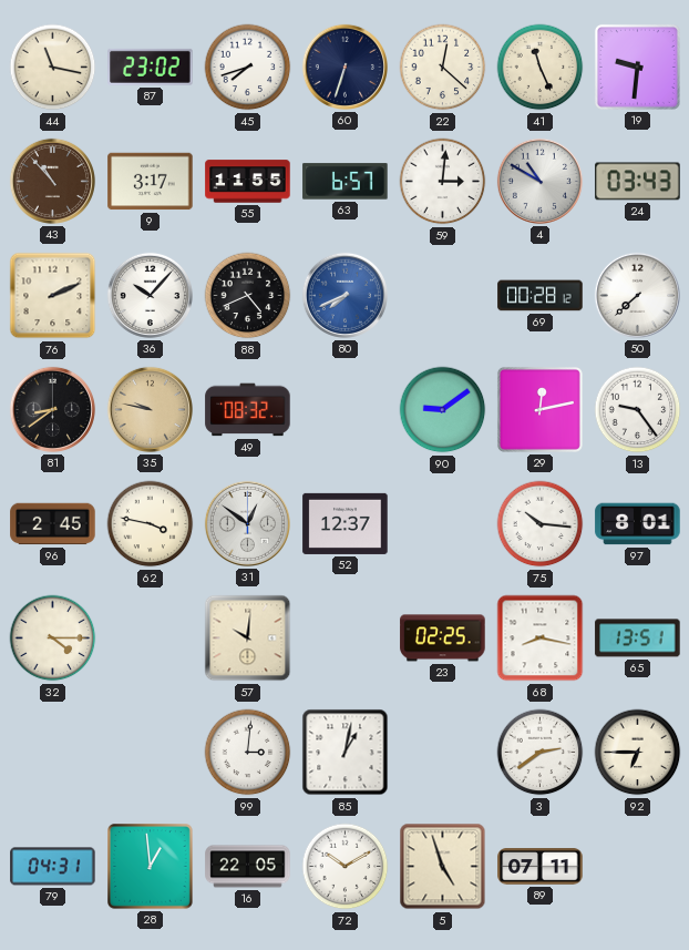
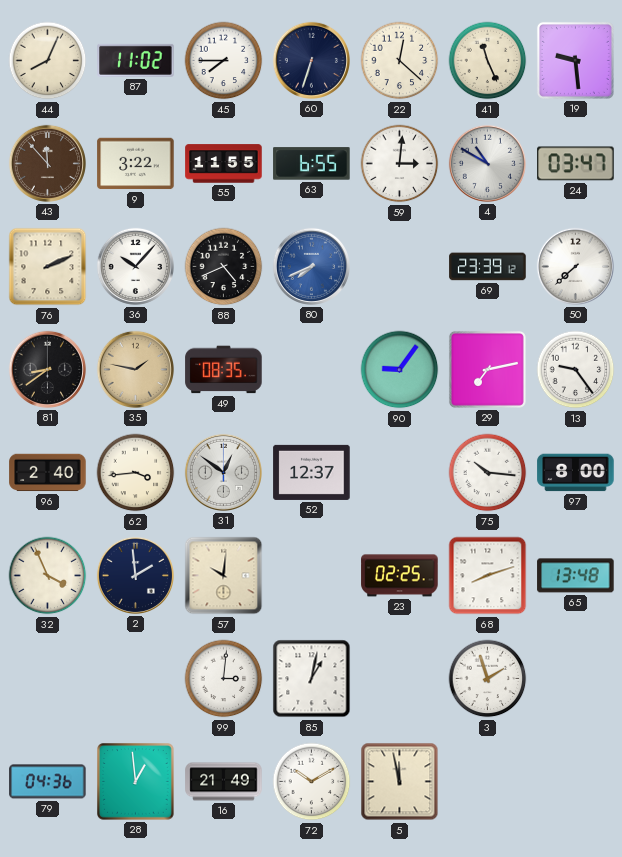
44: 11:17 -> 8:04 (48, 61)
87: 23:02 -> 11:02 (136, 60)
45: 7:42 -> 7:45 (224, 61)
19: 9:31 -> 9:29 (575, 60)
43: 10:53 -> 11:53 (47, 163)
9: 3:17 -> 3:22 (136, 164)
63: 6:57 -> 6:55 (312, 164)
24: 03:43 -> 03:47 (576, 164)
69: 00:28 -> 23:39 (488, 267)
35: 9:47 -> 1:47 (135, 369)
49: 08:32 -> 08:35 (224, 370)
90: 9:09 -> 9:06 (400, 370)
29: 12:13 -> 7:13 (487, 369)
96: 2:45 -> 2:40 (48, 473)
62: 3:47 -> 3:44 (136, 473)
97: 8:01 -> 8:00 (576, 473)
32: 4:15 -> 3:56 (48, 576)
2: none -> 1:59 (135, 575)
68: 8:17 -> 8:12 (488, 576)
65: 13:51 -> 13:48 (576, 576)
3: 2:39 -> 1:57 (488, 679)
92: 6:45 -> none (638, 753)
79: 04:31 -> 04:36 (48, 782)
16: 22:05 -> 21:49 (224, 782)
5: 4:57 -> 11:58 (400, 782)
89: 07:11 -> none (541, 867)
